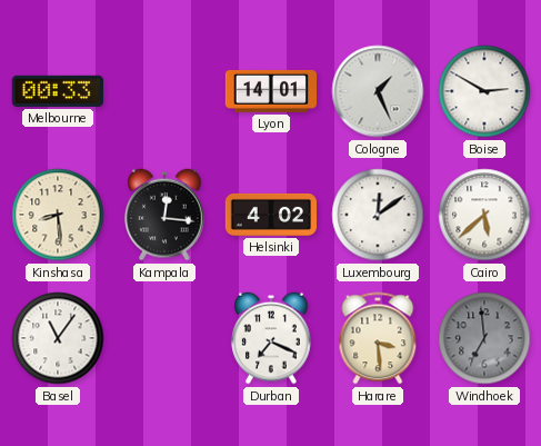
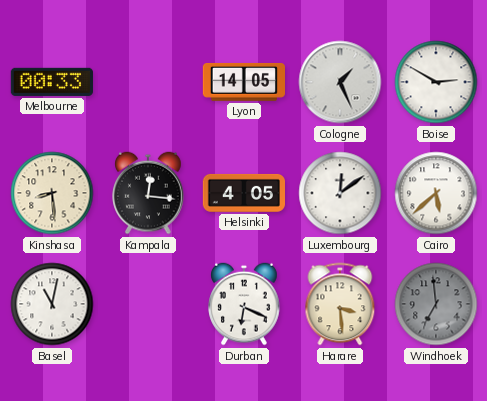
Lyon: 14:01 -> 14:05 (243, 82)
Helsinki: 4:02 -> 4:05 (243, 193)
Basel: 11:06 -> 11:02 (52, 304)
Durban: 7:19 -> 6:19 (244, 304)
